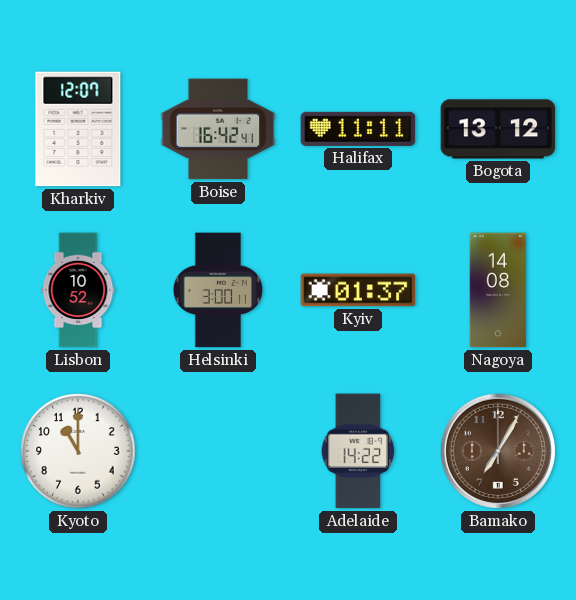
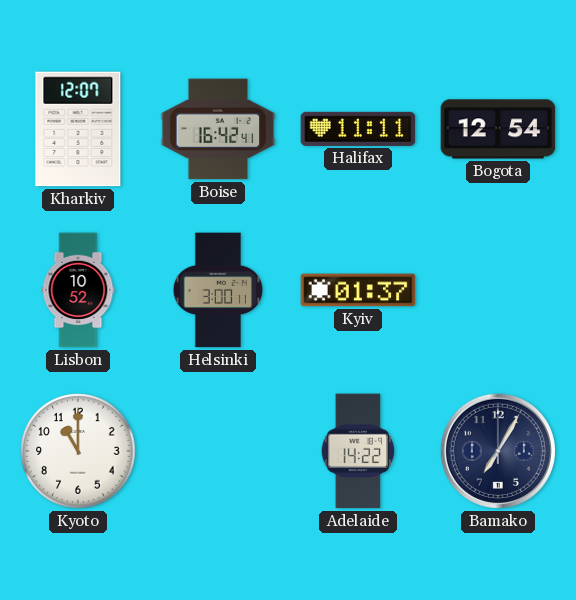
Bogota: 13:12 -> 12:54 (498, 129)
Nagoya: 14:08 -> none (498, 290)
Bamako dial: brown -> navy (498, 451)
